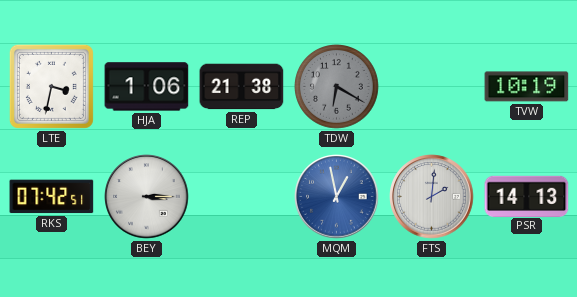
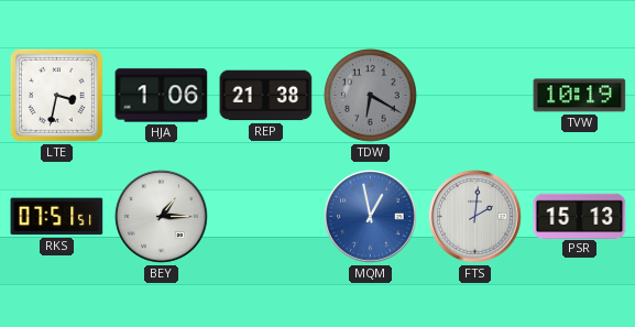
RKS: 07:42 -> 07:51 (57, 217)
BEY: 3:15 -> 1:15 (162, 217)
PSR: 14:13 -> 15:13 (580, 216)
